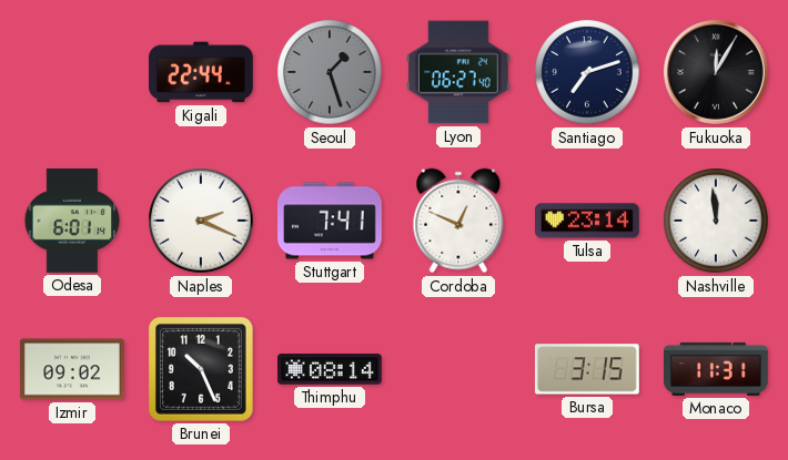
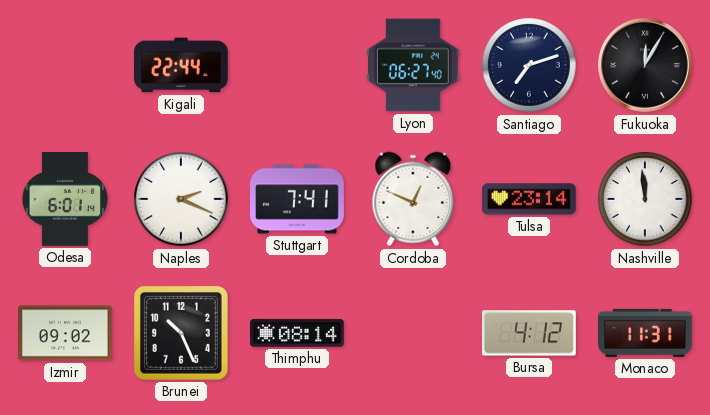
Seoul: 1:27 -> none (330, 72)
Bursa: 3:15 -> 4:12 (529, 333)
